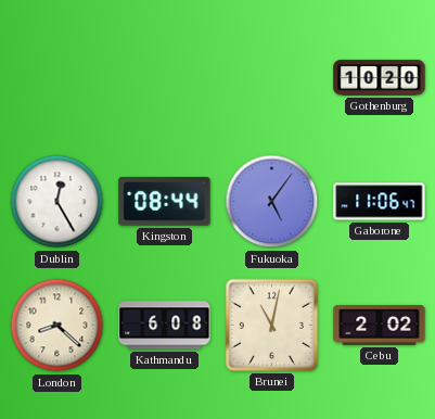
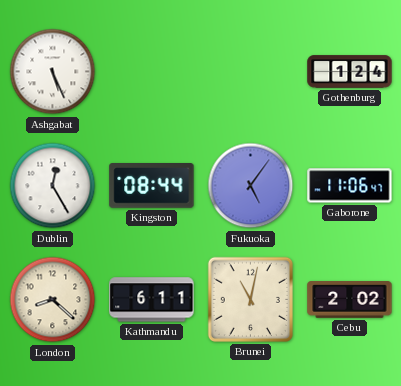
Ashgabat: none -> 5:26 (53, 72)
Gothenburg: 10:20 -> 1:24 (350, 72)
Kathmandu: 6:08 -> 6:11 (152, 300)
